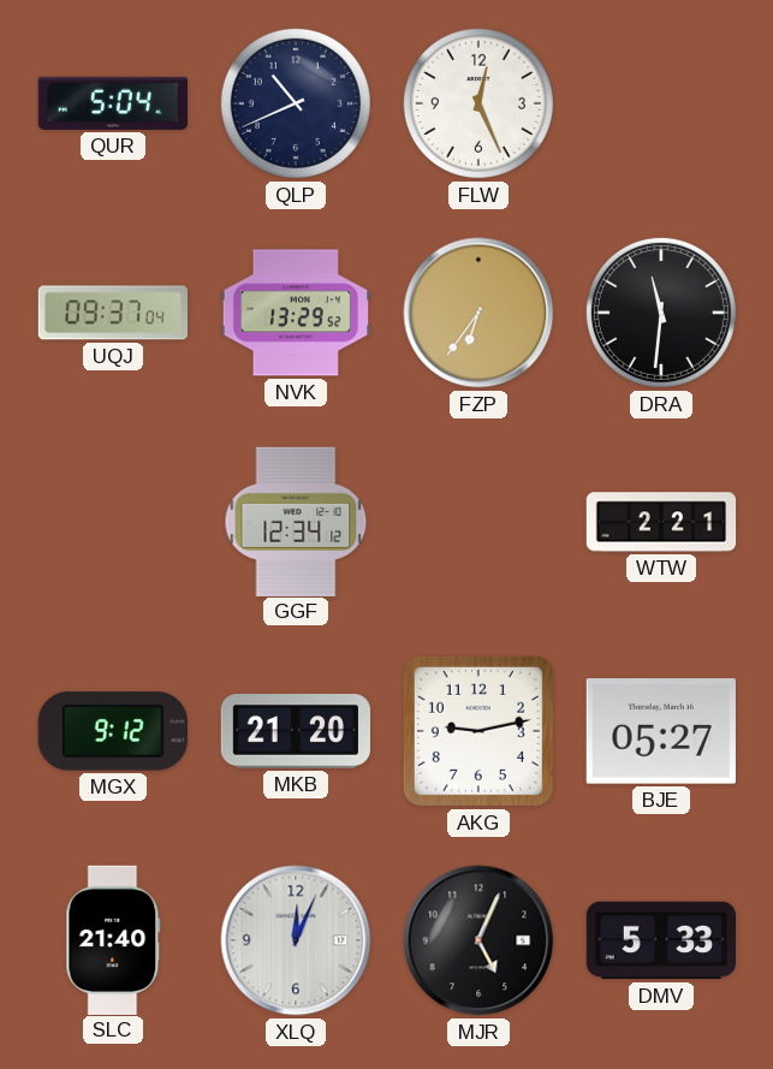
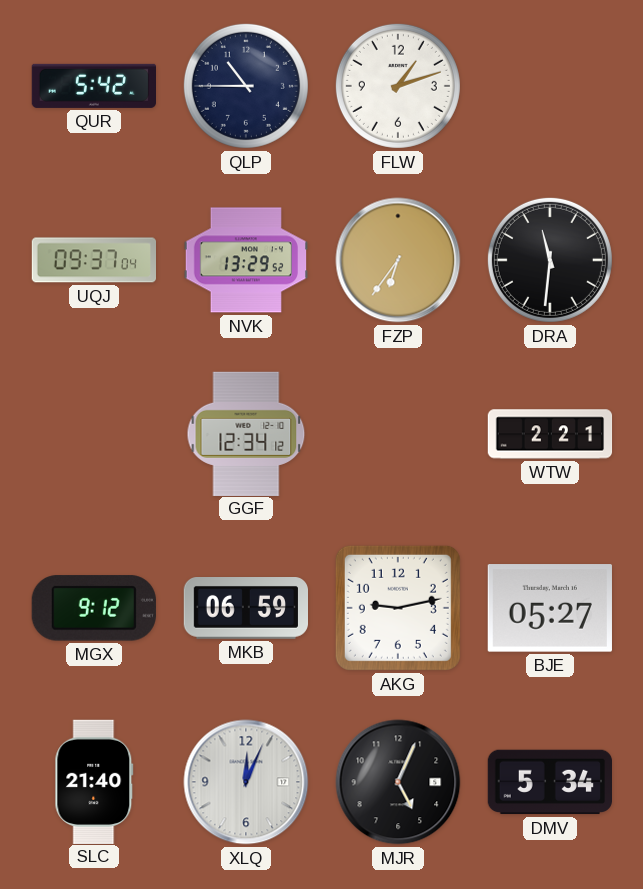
QUR: 5:04 -> 5:42 (93, 86)
QLP: 10:41 -> 10:45 (246, 86)
FLW: 12:26 -> 1:12 (398, 86)
MKB: 21:20 -> 06:59 (245, 609)
DMV: 5:33 -> 5:34 (549, 782)
